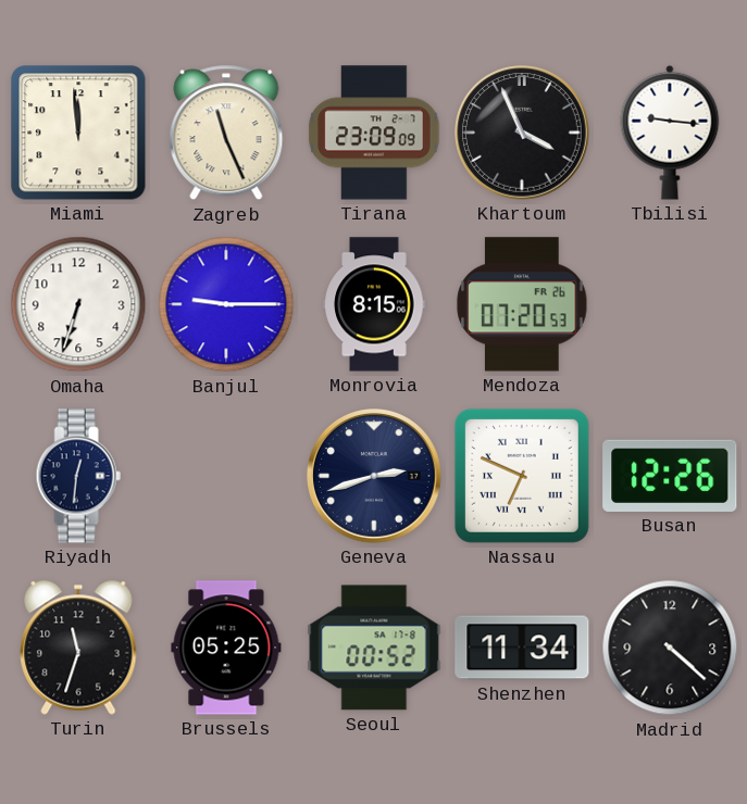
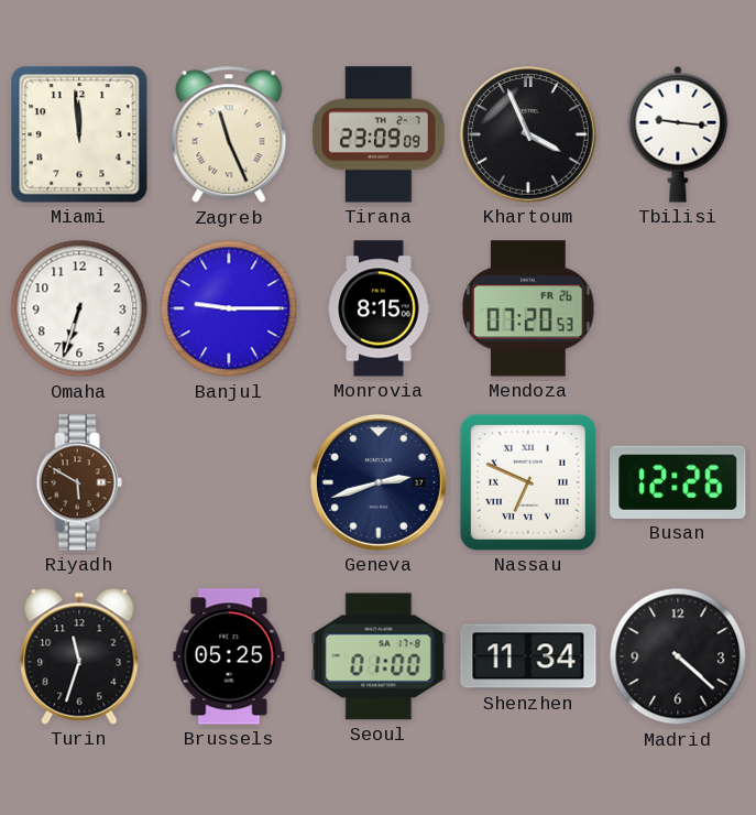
Riyadh: 12:31 -> 5:50 (79, 482)
Riyadh dial: navy -> brown (79, 482)
Seoul: 00:52 -> 01:00 (379, 656)
